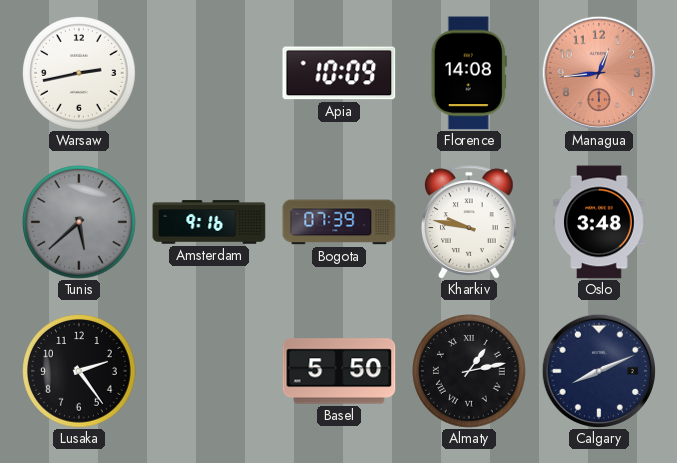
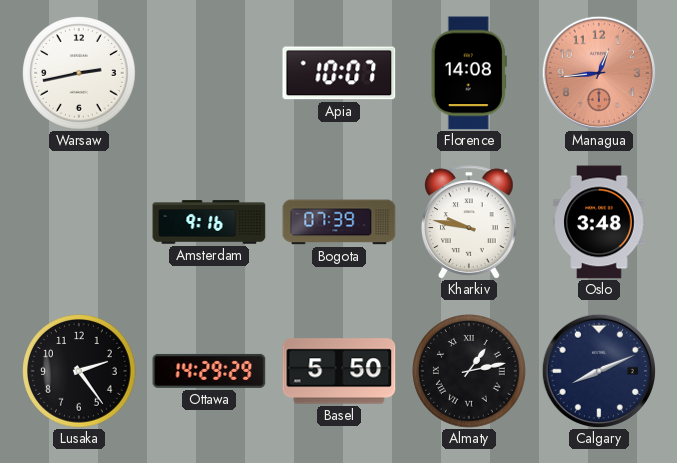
Apia: 10:09 -> 10:07 (339, 73)
Tunis: 5:38 -> none (79, 222)
Ottawa: none -> 14:29 (209, 371)
